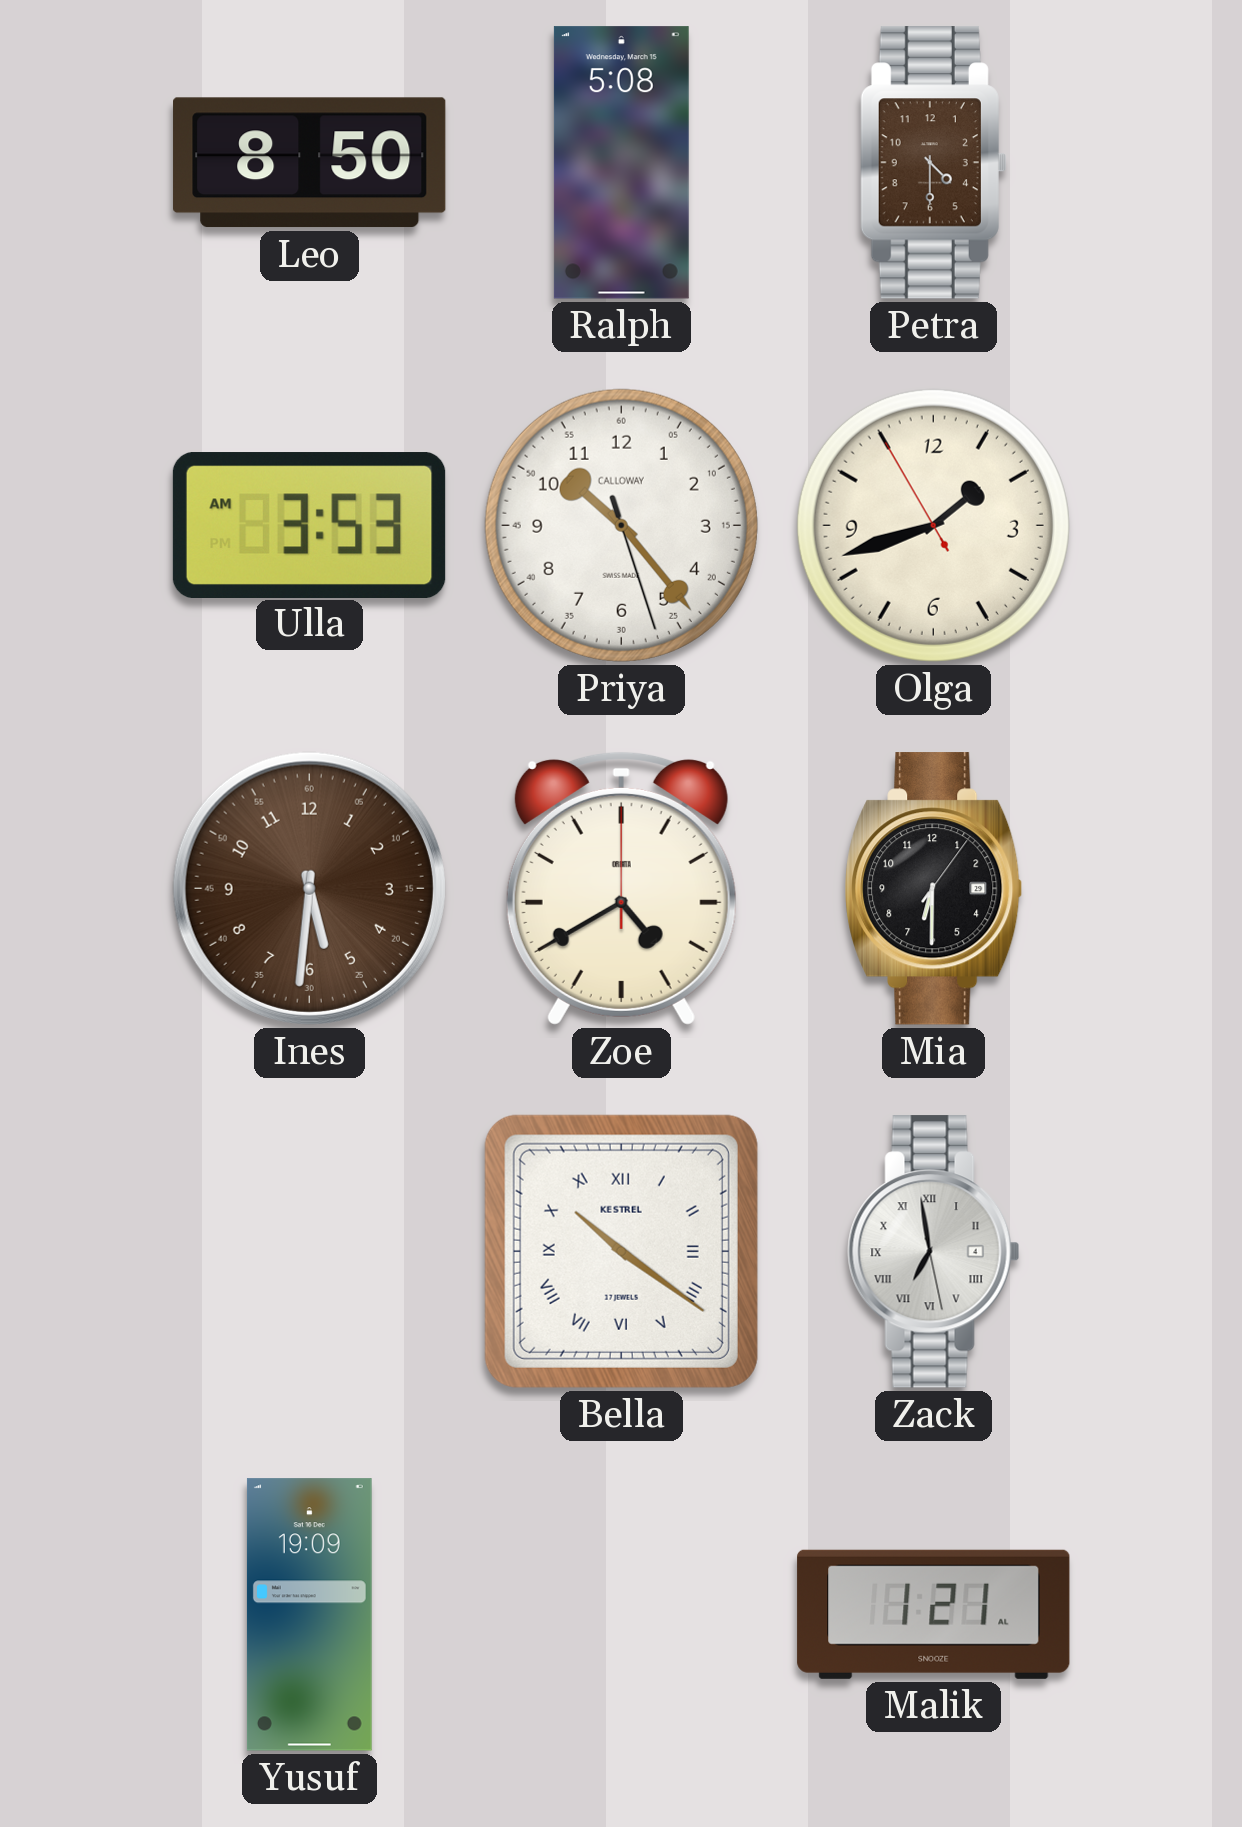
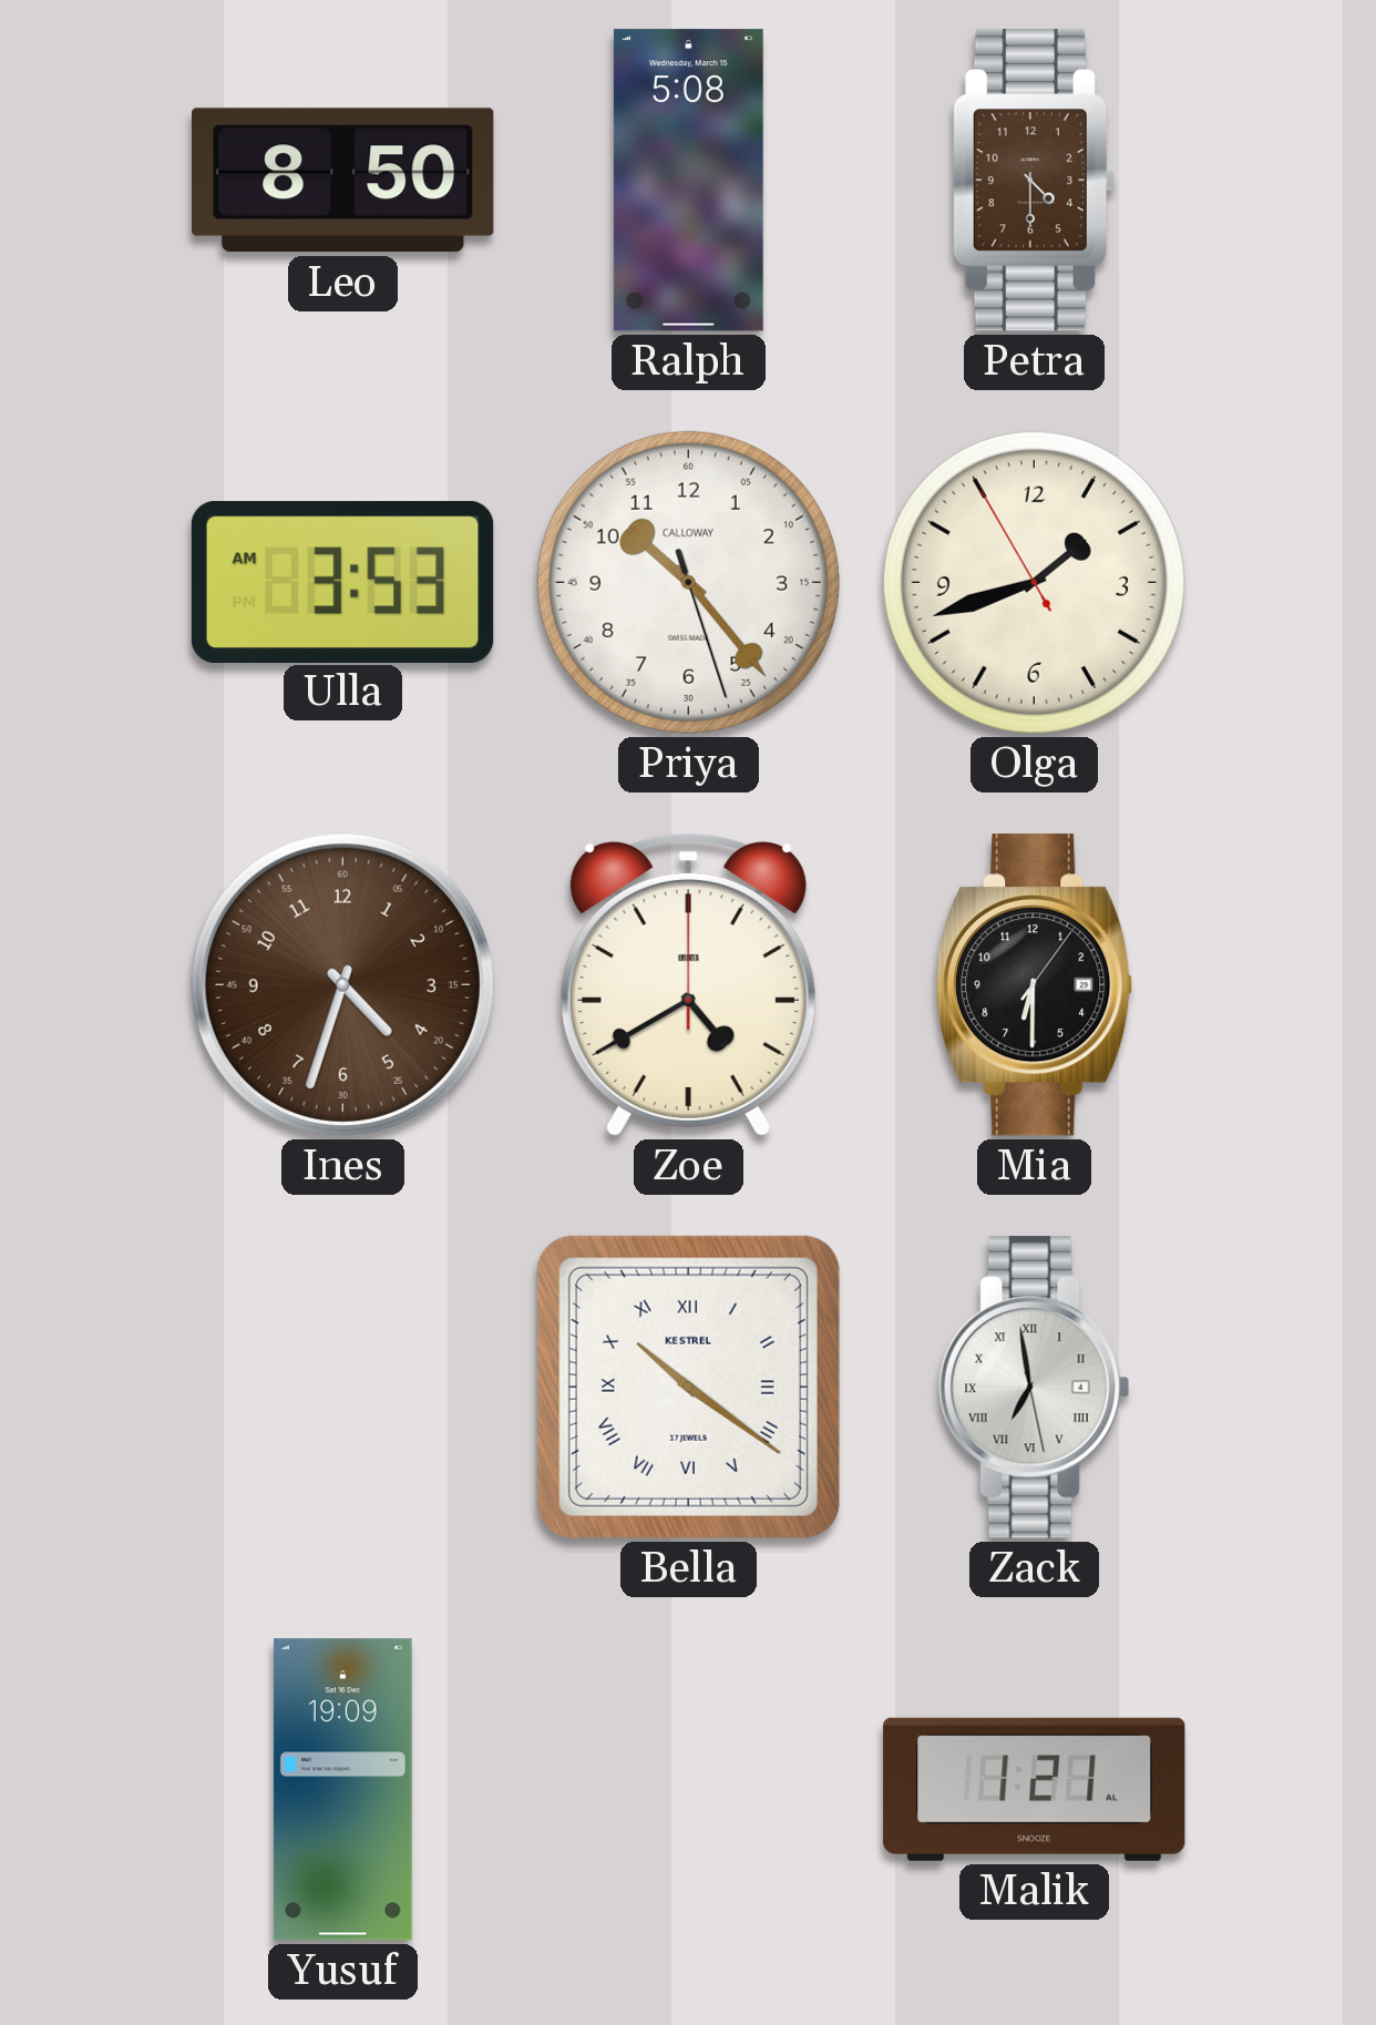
Ines: 5:31 -> 4:33 (342, 984)
